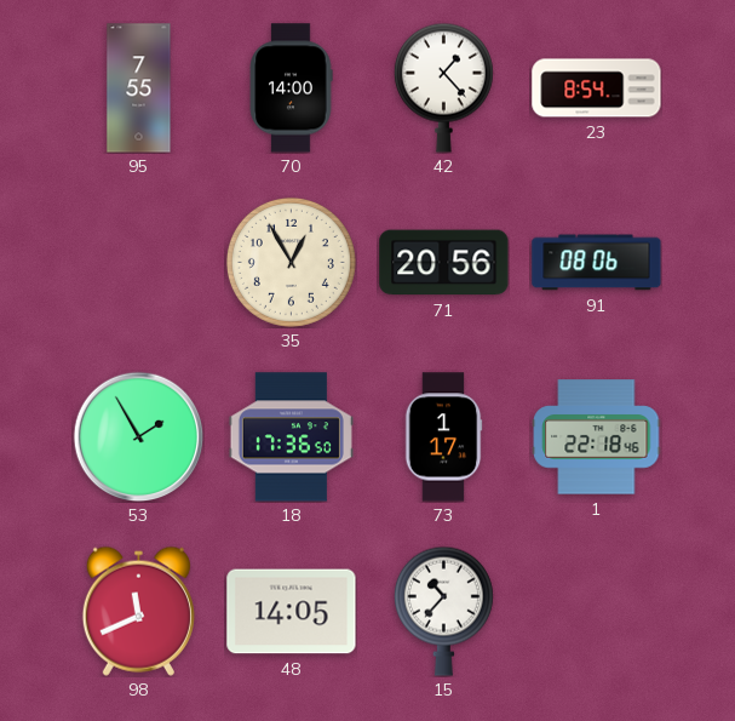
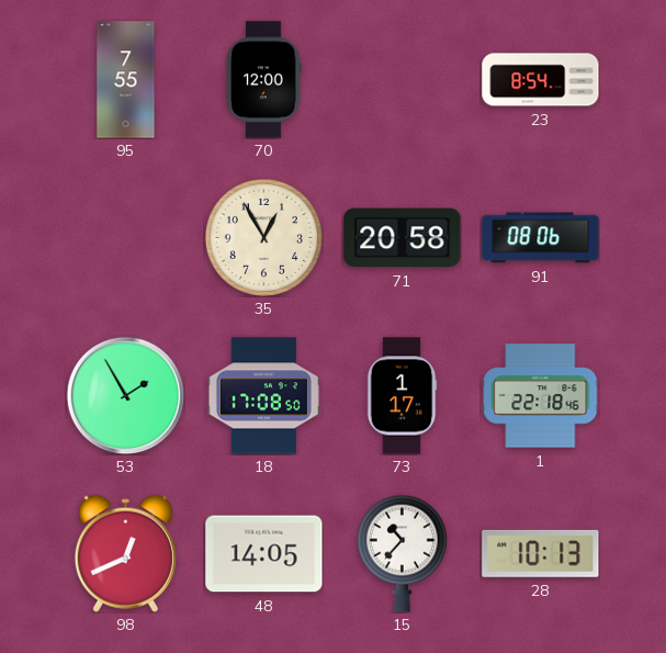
70: 14:00 -> 12:00 (263, 80)
42: 1:23 -> none (443, 87)
71: 20:56 -> 20:58 (403, 238)
18: 17:36 -> 17:08 (263, 396)
98: 11:41 -> 12:41 (125, 553)
28: none -> 10:13 (541, 553)
